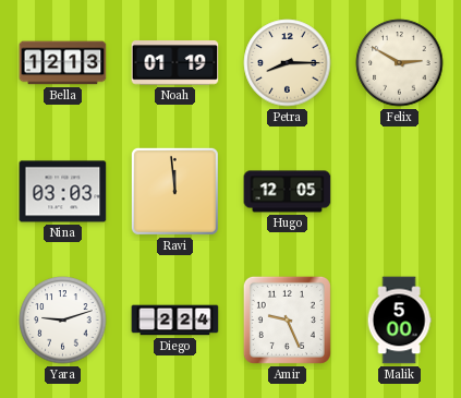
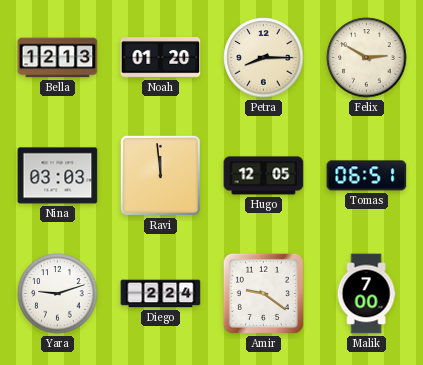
Noah: 01:19 -> 01:20 (161, 58)
Tomas: none -> 06:51 (367, 176)
Amir: 9:26 -> 9:21 (263, 293)
Malik: 5:00 -> 7:00 (366, 294)
